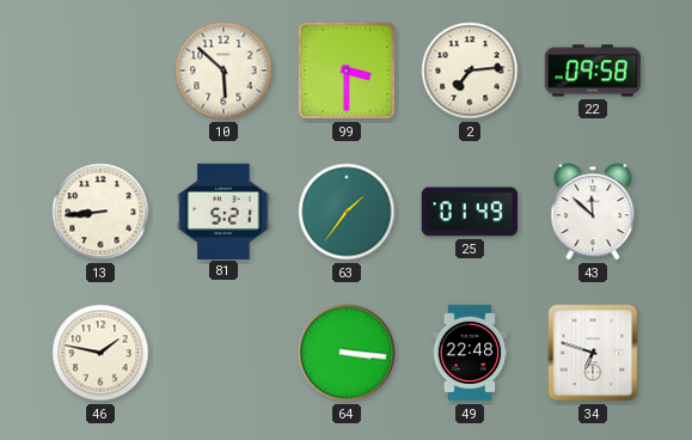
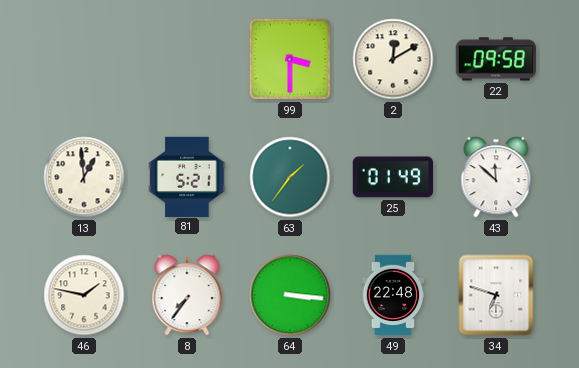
10: 5:52 -> none (223, 71)
2: 7:14 -> 12:10 (393, 59)
13: 8:44 -> 12:59 (84, 177)
8: none -> 7:36 (187, 295)
